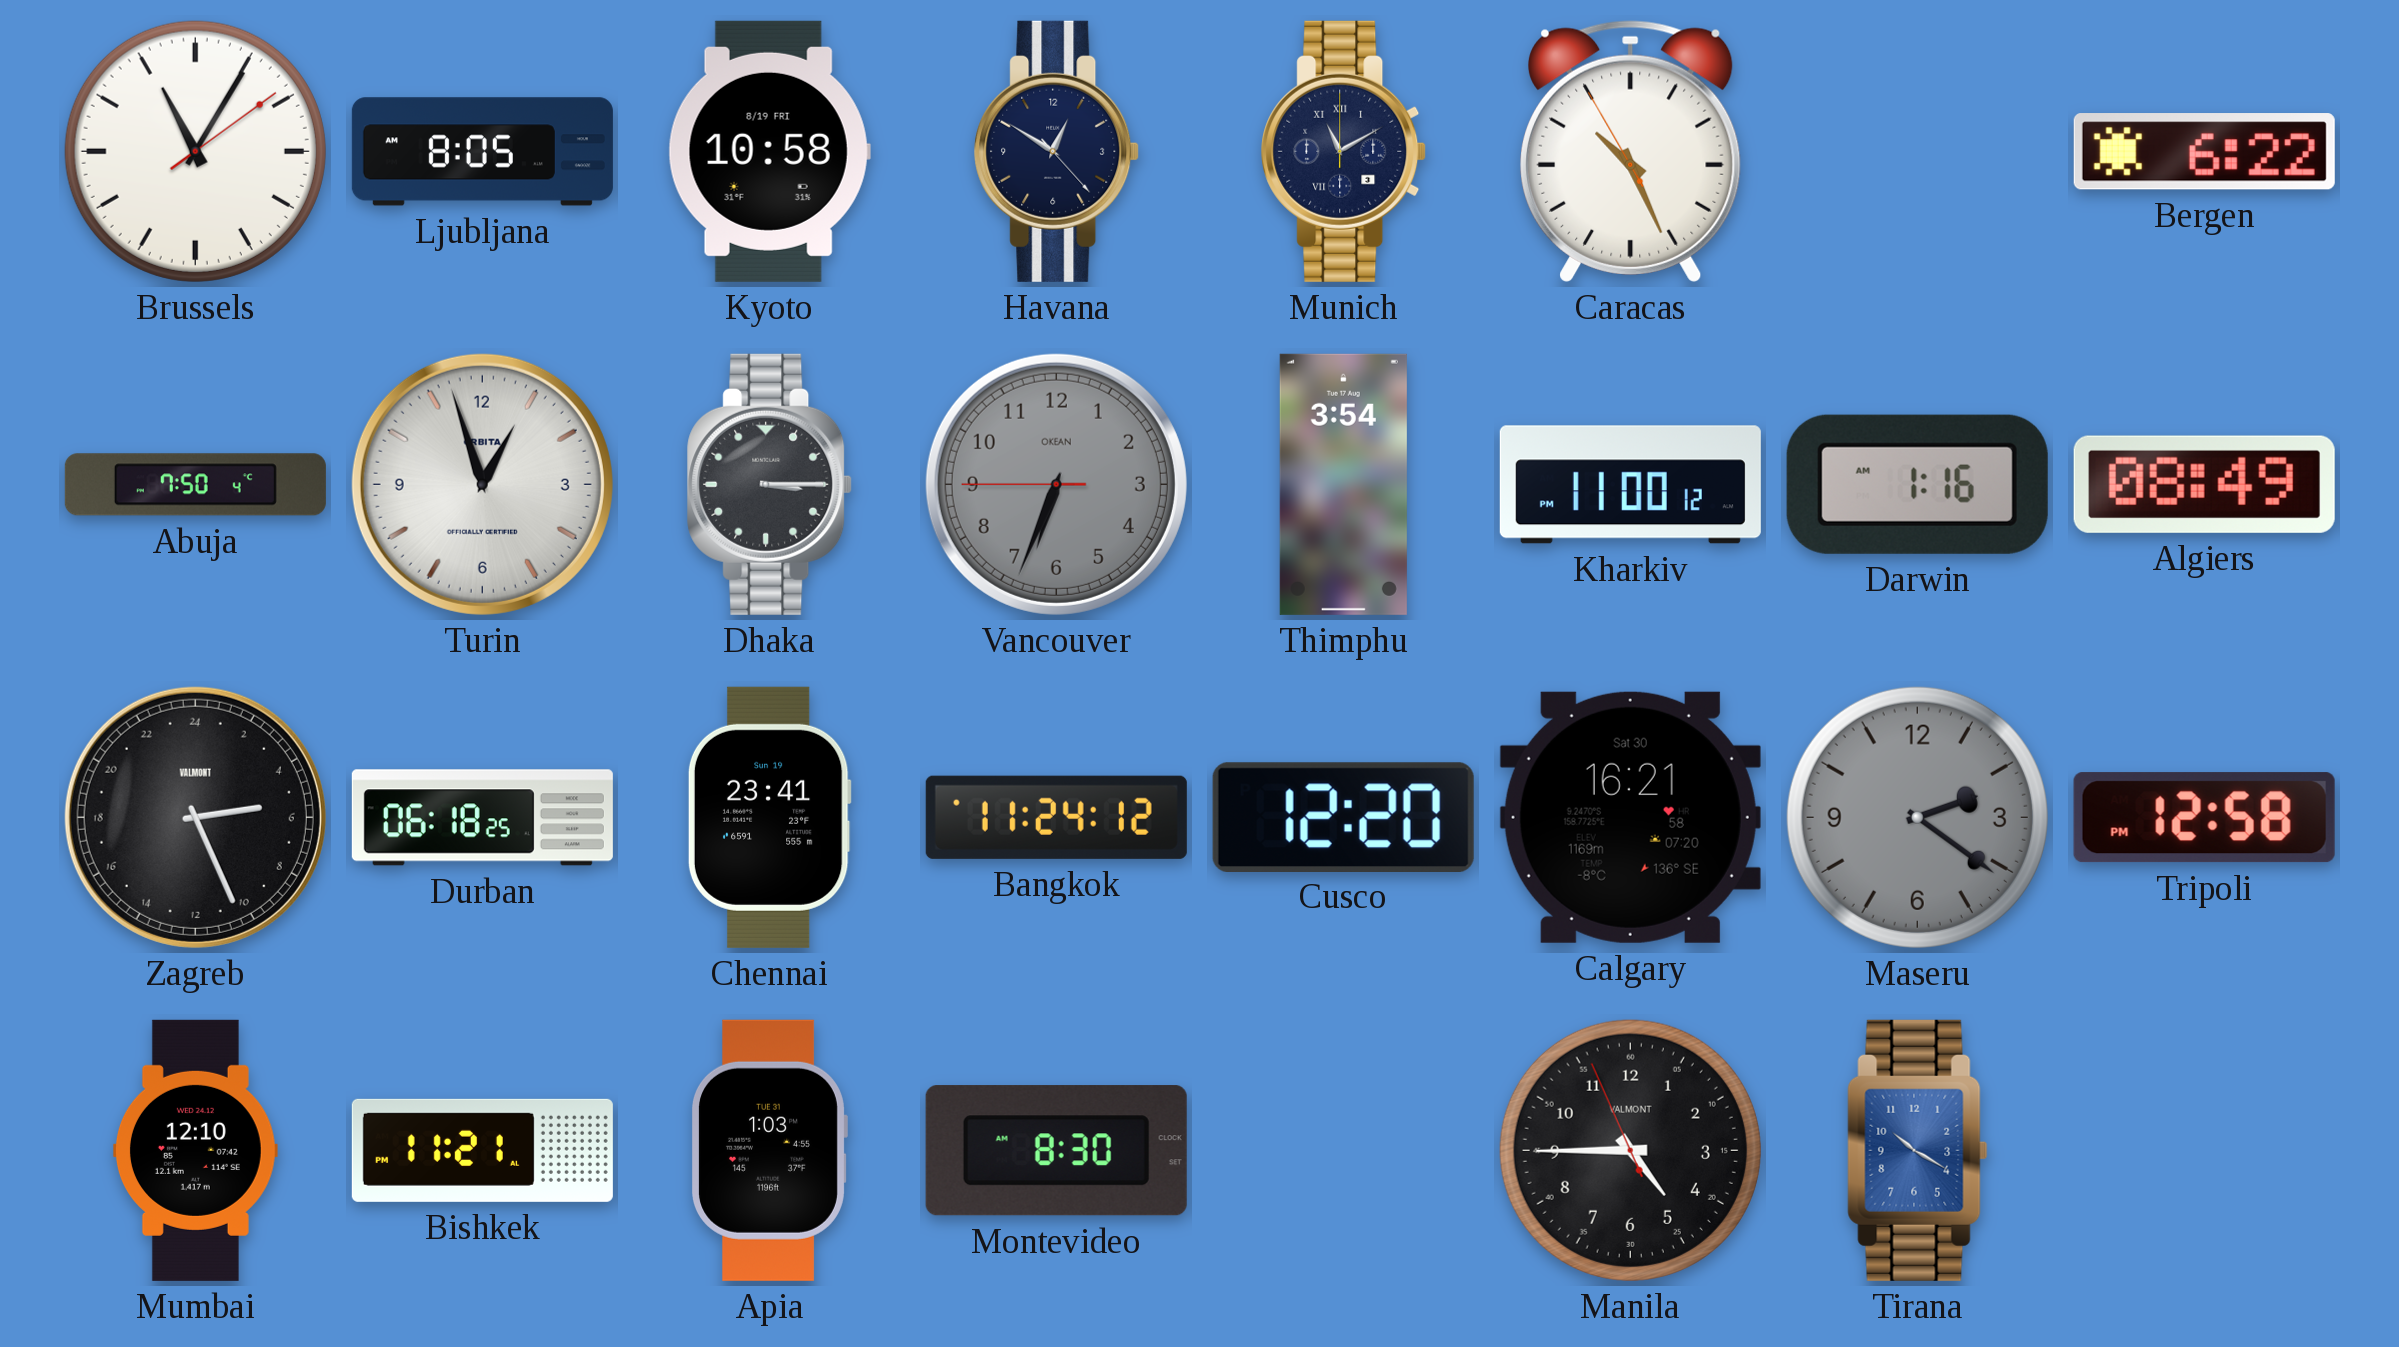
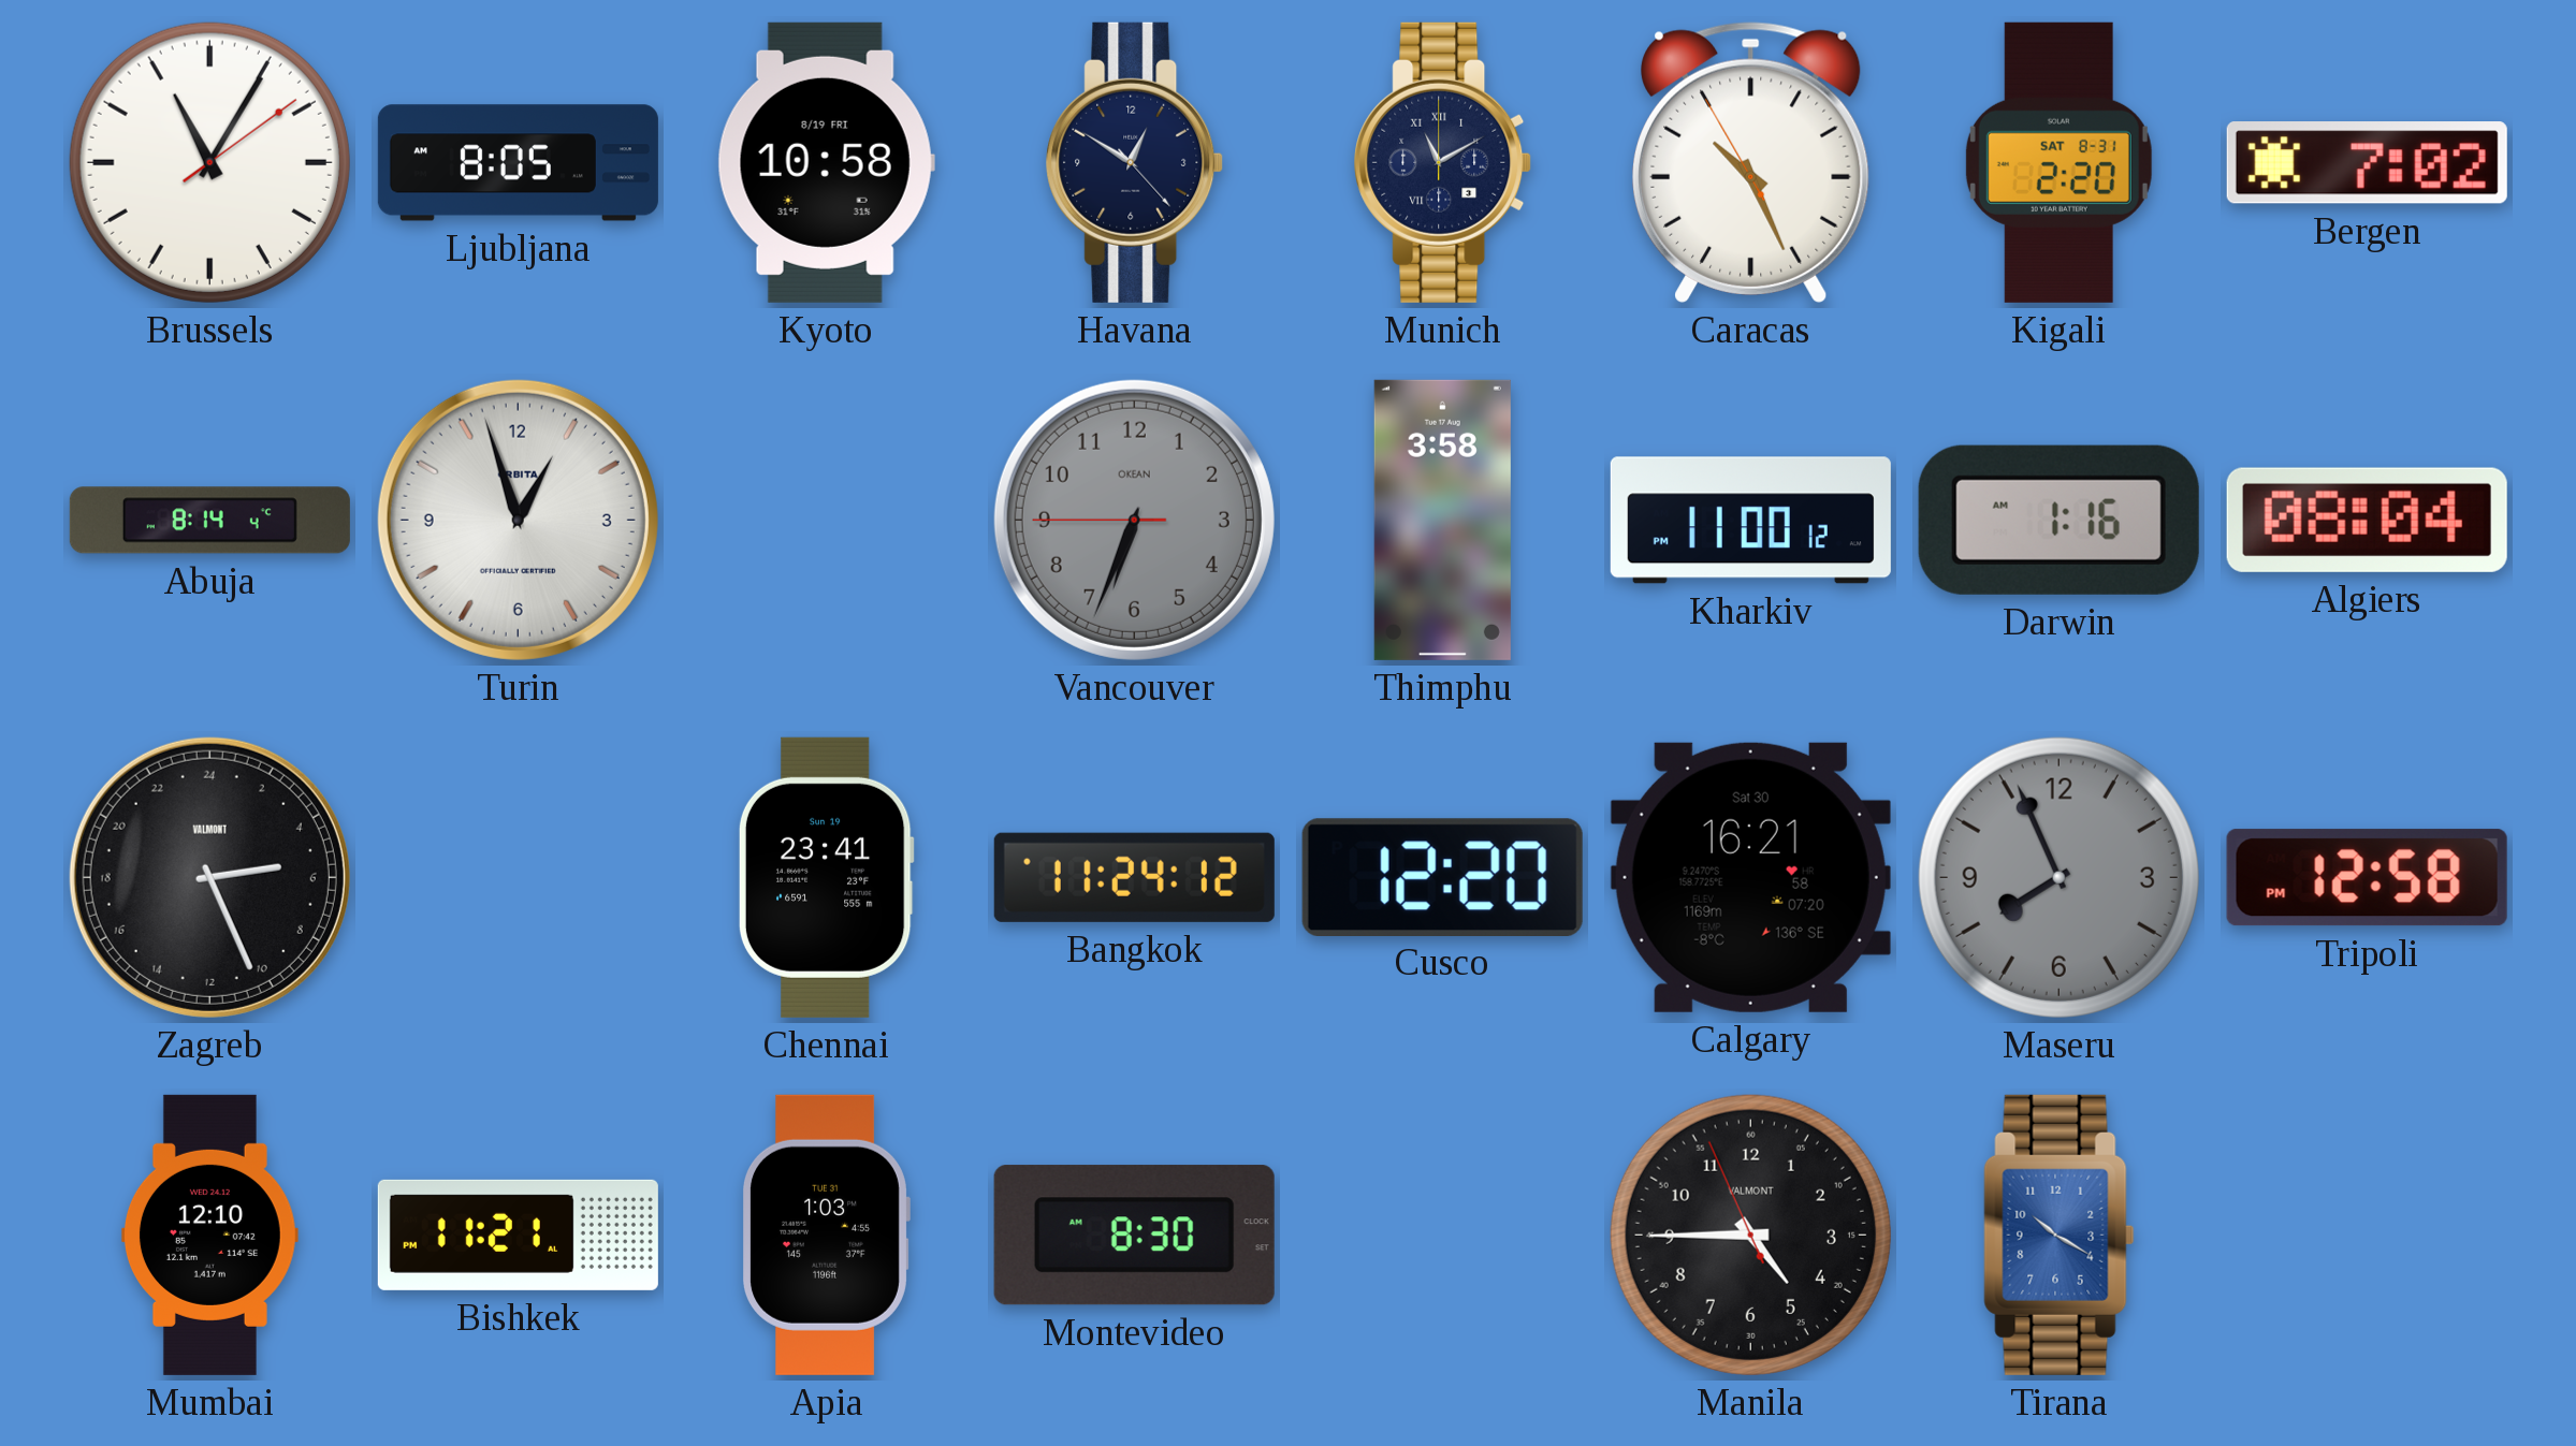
Kigali: none -> 2:20 (2058, 162)
Bergen: 6:22 -> 7:02 (2367, 163)
Abuja: 7:50 -> 8:14 (209, 521)
Dhaka: 3:15 -> none (770, 484)
Thimphu: 3:54 -> 3:58 (1442, 520)
Algiers: 08:49 -> 08:04 (2367, 520)
Durban: 06:18 -> none (482, 818)
Maseru: 2:21 -> 7:56 (2058, 877)
